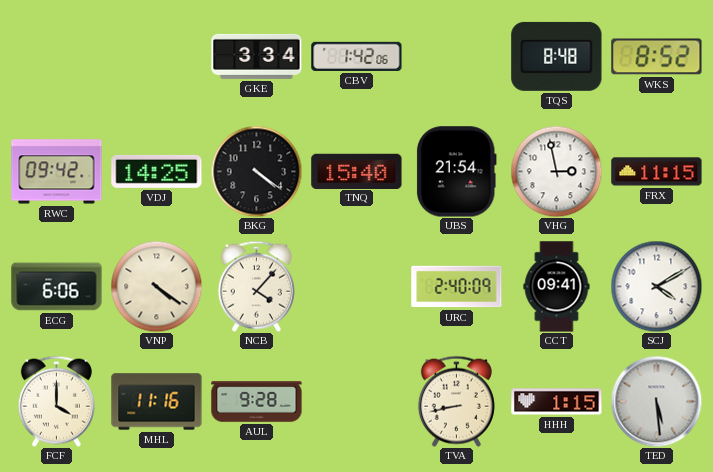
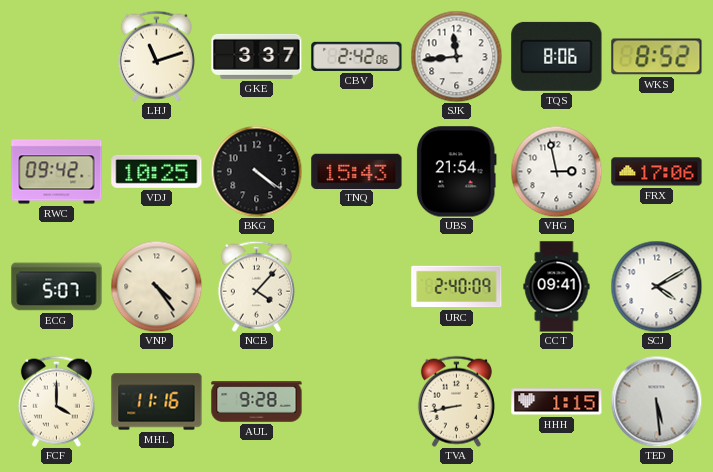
LHJ: none -> 11:12 (156, 56)
GKE: 3:34 -> 3:37 (257, 56)
CBV: 1:42 -> 2:42 (357, 56)
SJK: none -> 11:44 (456, 56)
TQS: 8:48 -> 8:06 (557, 56)
VDJ: 14:25 -> 10:25 (157, 171)
TNQ: 15:40 -> 15:43 (357, 171)
FRX: 11:15 -> 17:06 (657, 172)
ECG: 6:06 -> 5:07 (57, 287)
VNP: 4:21 -> 4:24 (156, 286)
